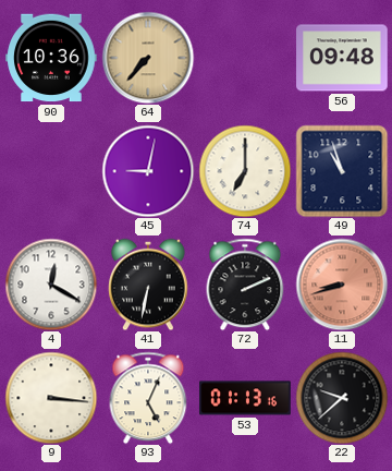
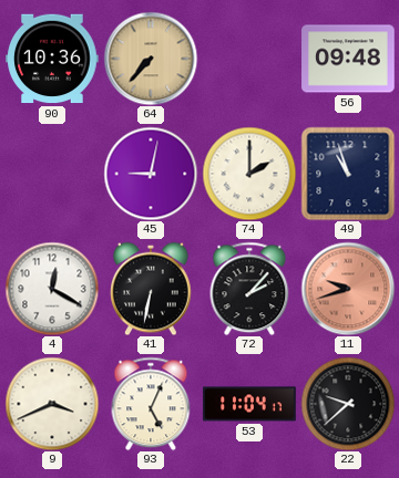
74: 7:00 -> 2:00 (249, 174)
72: 2:11 -> 2:07 (249, 289)
11: 8:42 -> 9:42 (348, 289)
9: 3:16 -> 3:41 (52, 404)
53: 01:13 -> 11:04 (249, 404)
